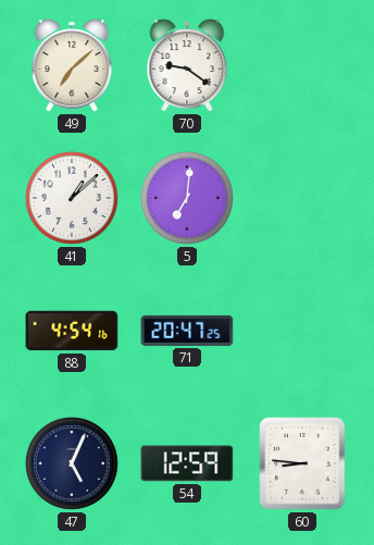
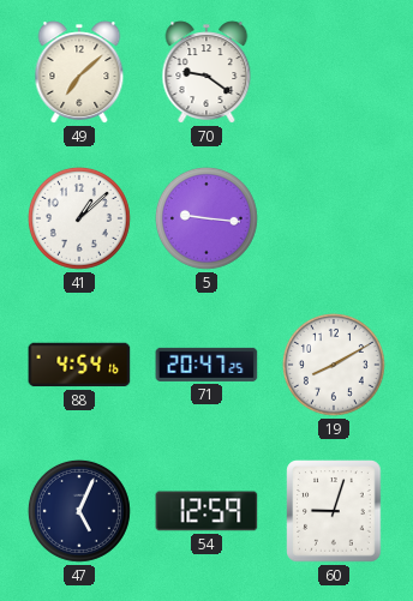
5: 7:01 -> 9:16 (206, 218)
19: none -> 8:10 (334, 365)
60: 8:46 -> 9:03 (334, 511)
